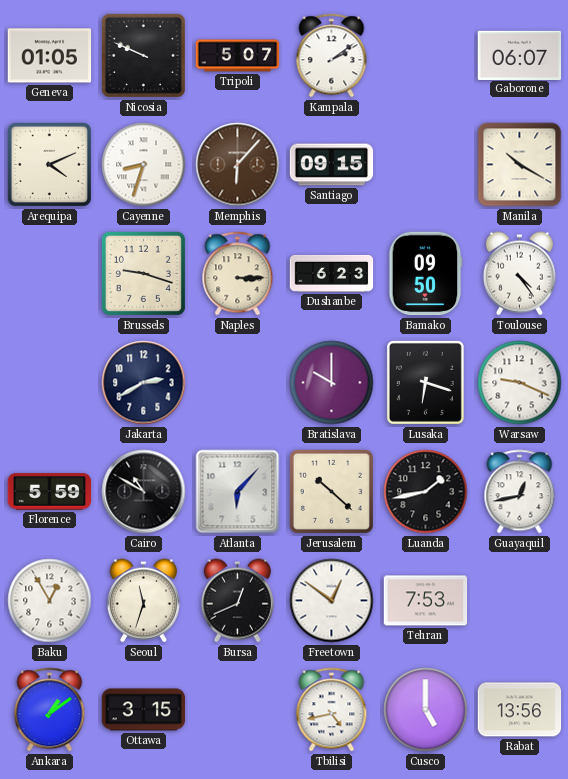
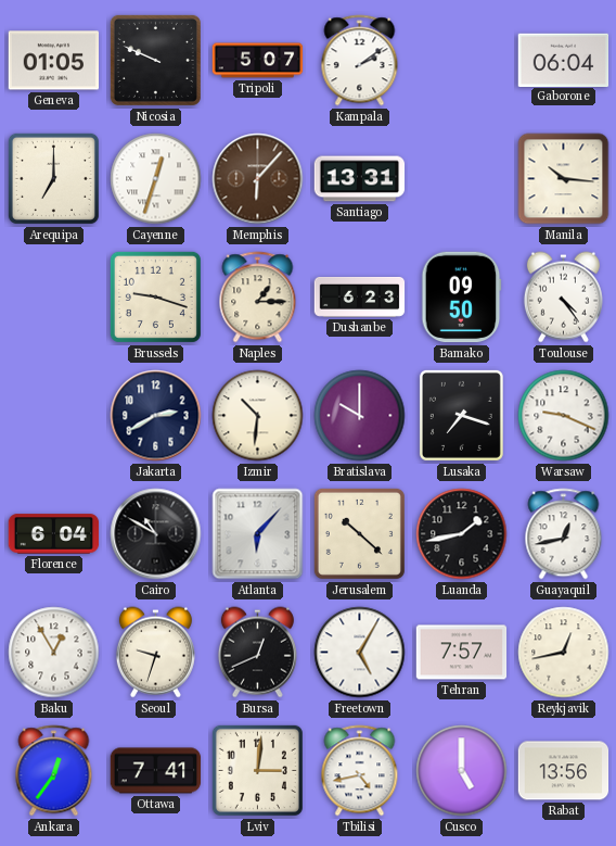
Gaborone: 06:07 -> 06:04 (564, 60)
Arequipa: 4:11 -> 7:00 (53, 178)
Cayenne: 8:33 -> 12:33 (156, 179)
Santiago: 09:15 -> 13:31 (360, 179)
Manila: 10:20 -> 10:16 (564, 179)
Naples: 3:15 -> 1:15 (258, 298)
Izmir: none -> 10:31 (258, 416)
Lusaka: 6:18 -> 7:18 (461, 415)
Florence: 5:59 -> 6:04 (54, 534)
Seoul: 11:33 -> 9:33 (155, 653)
Freetown: 12:51 -> 5:05 (360, 653)
Tehran: 7:53 -> 7:57 (462, 653)
Reykjavik: none -> 12:43 (564, 653)
Ankara: 1:09 -> 12:36 (54, 771)
Ottawa: 3:15 -> 7:41 (156, 771)
Lviv: none -> 3:01 (257, 770)
